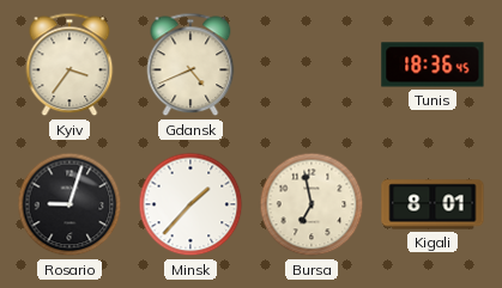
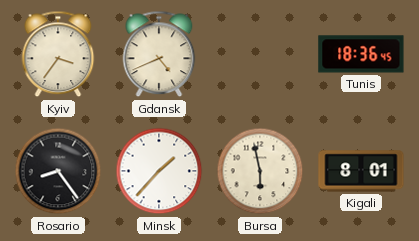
Rosario: 9:03 -> 8:24 (58, 171)
Bursa: 6:58 -> 5:58 (260, 171)
